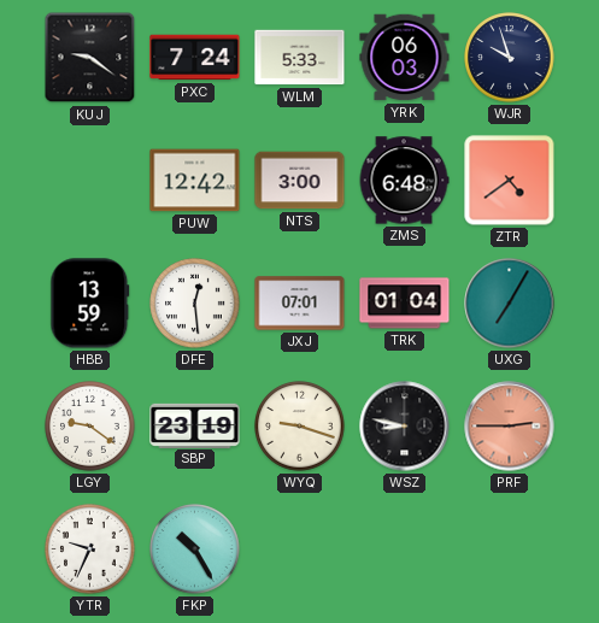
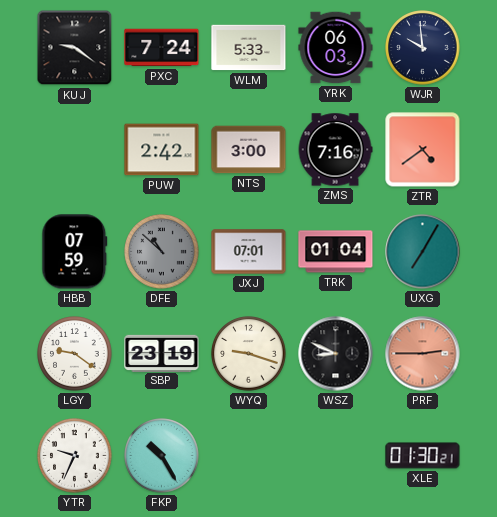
WJR: 9:57 -> 9:59 (423, 48)
PUW: 12:42 -> 2:42 (162, 150)
ZMS: 6:48 -> 7:16 (335, 150)
HBB: 13:59 -> 07:59 (75, 252)
DFE: 12:29 -> 10:52 (162, 252)
DFE dial: white -> grey (162, 252)
WSZ: 8:47 -> 8:49 (336, 354)
XLE: none -> 01:30 (423, 456)
